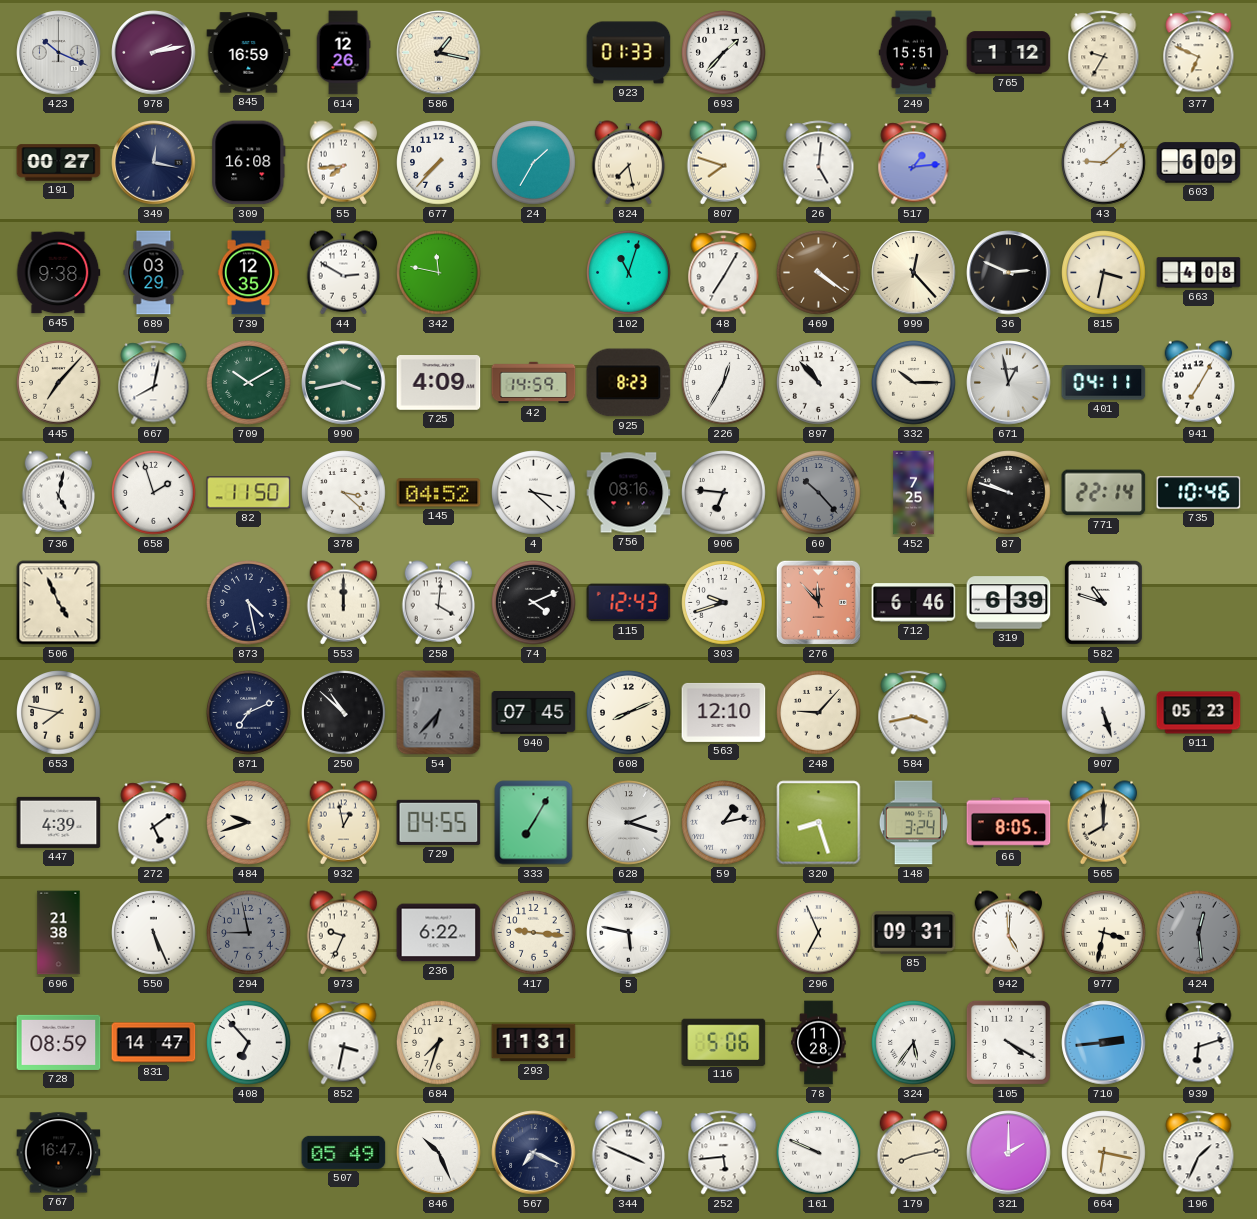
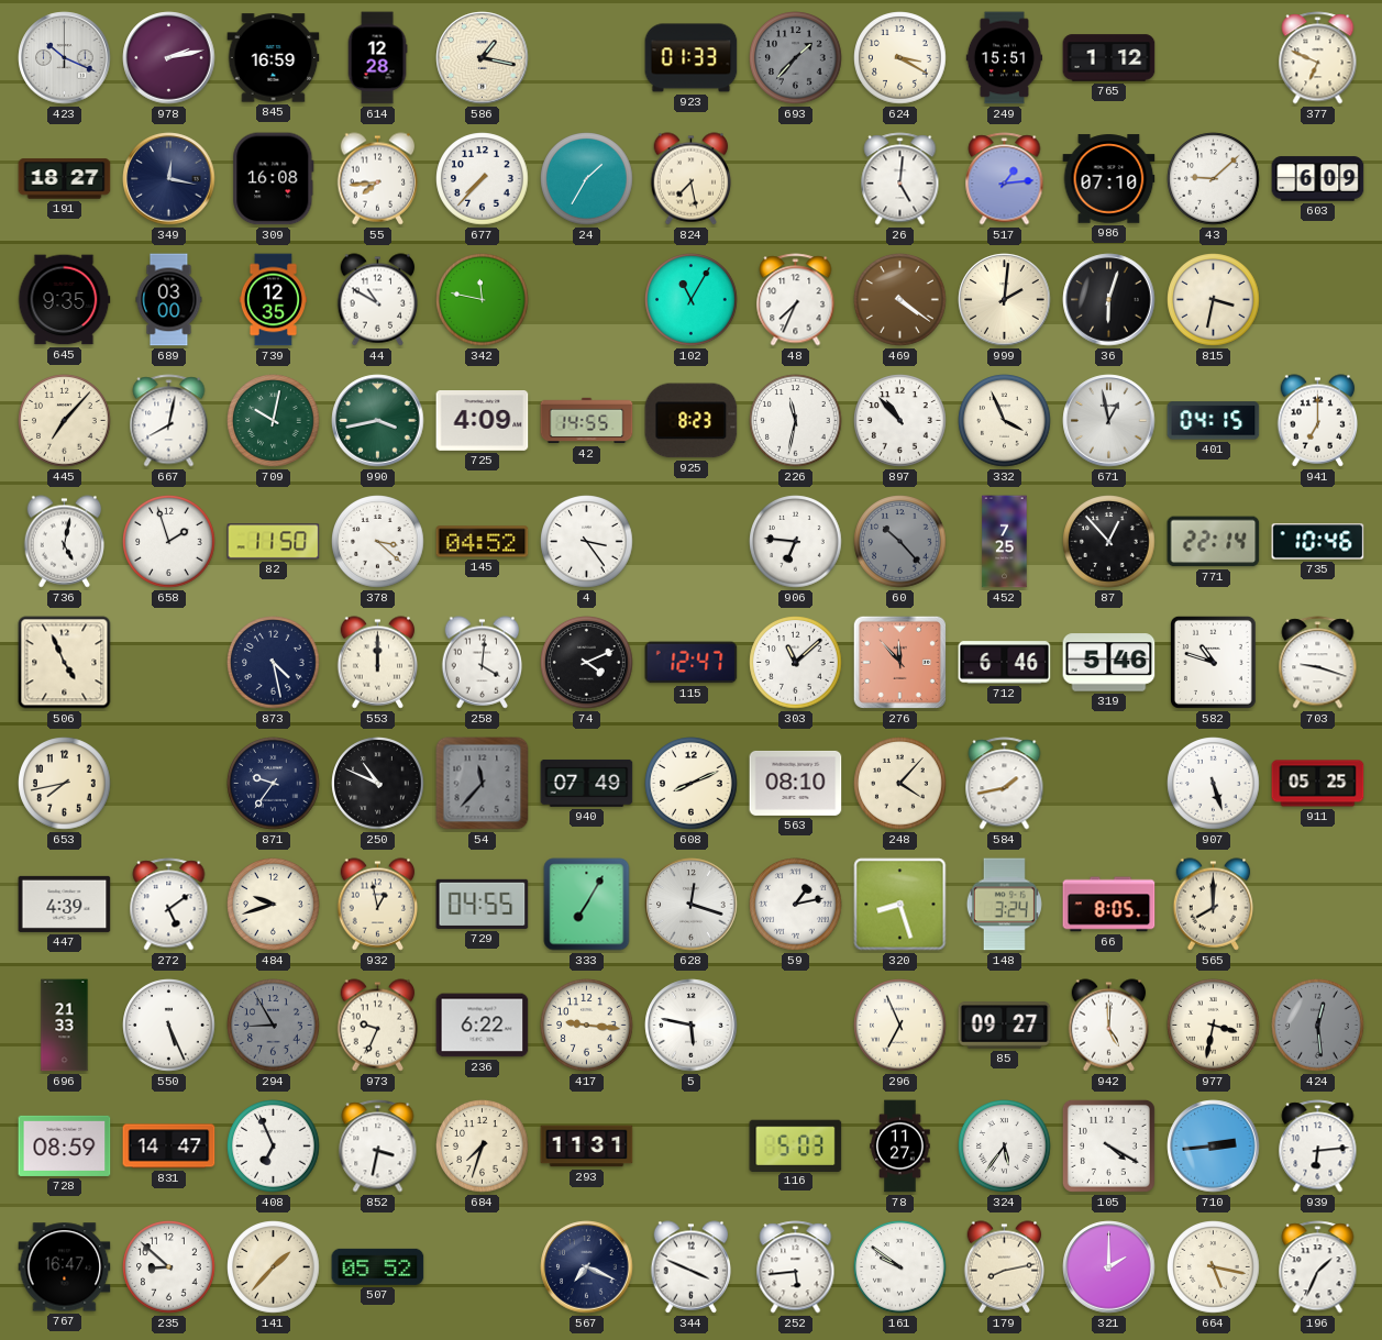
614: 12:26 -> 12:28 (377, 58)
693 dial: white -> grey (796, 58)
624: none -> 3:20 (900, 58)
14: 9:35 -> none (1104, 53)
191: 00:27 -> 18:27 (65, 179)
807: 7:48 -> none (724, 163)
986: none -> 07:10 (1109, 179)
645: 9:38 -> 9:35 (64, 300)
689: 03:29 -> 03:00 (169, 300)
44: 2:50 -> 10:50 (378, 300)
102: 11:03 -> 11:05 (692, 300)
48: 7:05 -> 7:34 (796, 300)
999: 12:23 -> 2:01 (1005, 300)
36: 2:49 -> 6:03 (1109, 300)
663: 4:08 -> none (1199, 273)
709: 10:10 -> 10:02 (274, 421)
42: 14:59 -> 14:55 (587, 421)
226: 12:35 -> 11:32 (796, 421)
332: 10:15 -> 3:56 (1005, 421)
401: 04:11 -> 04:15 (1214, 421)
941: 7:05 -> 7:00 (1318, 421)
4: 3:22 -> 3:24 (587, 542)
756: 08:16 -> none (629, 493)
87: 9:48 -> 12:53 (1109, 542)
115: 12:43 -> 12:47 (692, 663)
303: 9:42 -> 11:08 (796, 663)
319: 6:39 -> 5:46 (1109, 663)
703: none -> 9:18 (1318, 663)
653: 7:47 -> 7:43 (65, 784)
871: 7:11 -> 9:36 (274, 784)
250: 10:52 -> 10:49 (378, 784)
54: 6:37 -> 11:37 (483, 784)
940: 07:45 -> 07:49 (587, 783)
563: 12:10 -> 08:10 (796, 783)
248: 9:07 -> 4:07 (900, 784)
584: 3:43 -> 1:43 (1005, 784)
911: 05:23 -> 05:25 (1318, 784)
628: 2:18 -> 12:18 (692, 905)
696: 21:38 -> 21:33 (65, 1026)
294: 8:58 -> 8:55 (274, 1026)
85: 09:31 -> 09:27 (1005, 1026)
408: 6:53 -> 6:56 (274, 1147)
116: 5:06 -> 5:03 (796, 1145)
78: 11:28 -> 11:27 (900, 1147)
939: 6:12 -> 6:14 (1318, 1147)
235: none -> 8:52 (169, 1267)
141: none -> 1:37 (274, 1267)
507: 05:49 -> 05:52 (378, 1266)
846: 10:26 -> none (439, 1153)
161: 9:49 -> 9:51 (900, 1267)
664: 6:17 -> 5:17 (1214, 1267)
